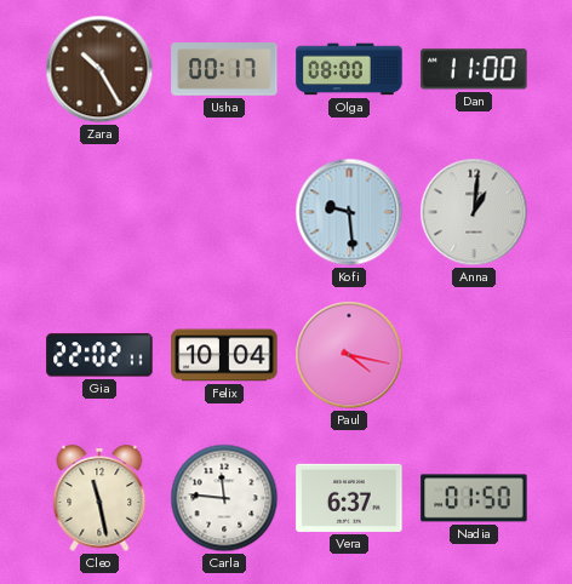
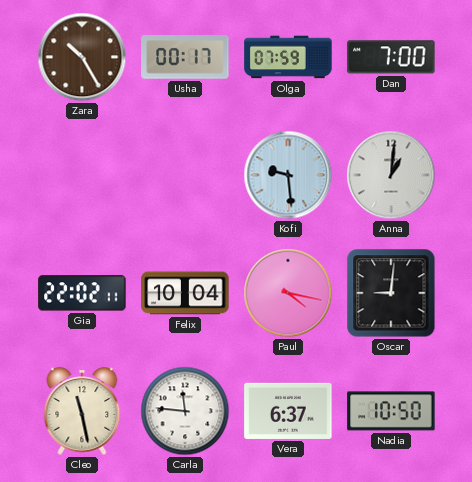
Olga: 08:00 -> 07:59 (288, 57)
Dan: 11:00 -> 7:00 (391, 57)
Oscar: none -> 9:01 (391, 293)
Nadia: 01:50 -> 10:50 (391, 411)
